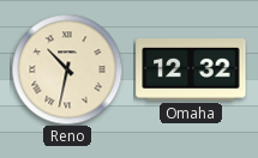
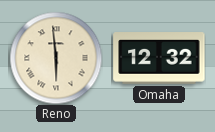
Reno: 10:32 -> 5:59 (56, 58)
